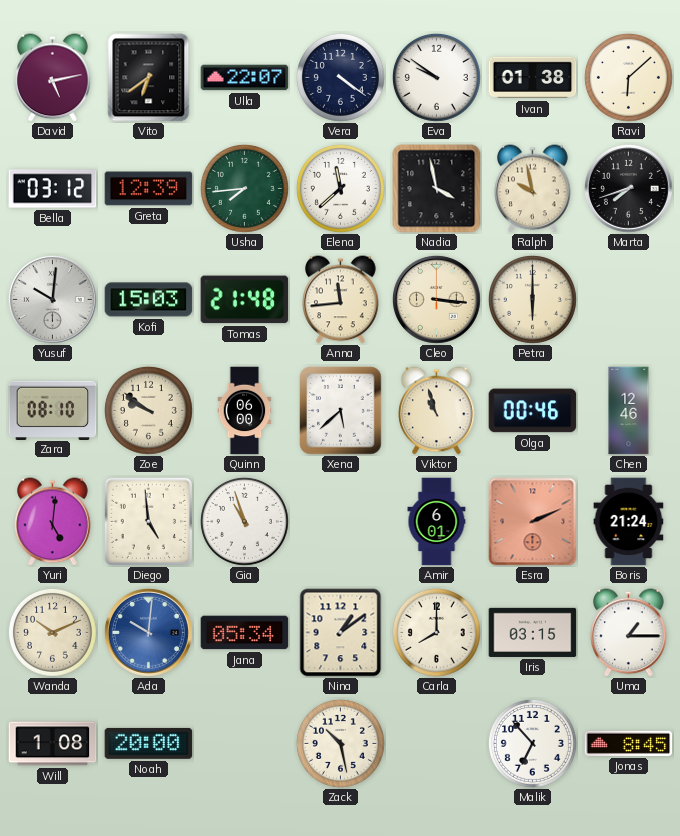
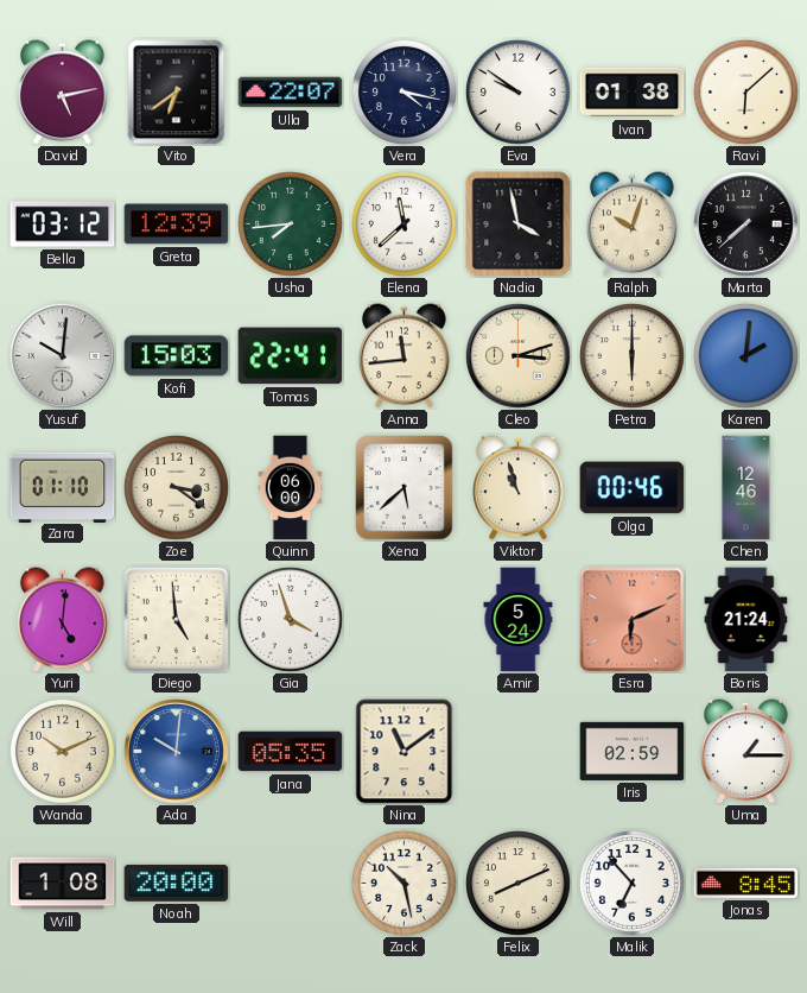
Vera: 4:21 -> 4:17 (403, 91)
Ralph: 9:58 -> 10:03 (633, 224)
Marta: 7:42 -> 7:38 (745, 223)
Tomas: 21:48 -> 22:41 (291, 356)
Cleo: 3:16 -> 3:12 (517, 355)
Karen: none -> 2:01 (745, 355)
Zara: 08:10 -> 01:10 (63, 487)
Zoe: 9:51 -> 3:21 (176, 487)
Gia: 10:57 -> 3:57 (290, 619)
Amir: 6:01 -> 5:24 (519, 620)
Esra: 2:11 -> 6:11 (633, 620)
Jana: 05:34 -> 05:35 (291, 752)
Nina: 1:09 -> 11:09 (405, 752)
Carla: 8:00 -> none (436, 632)
Iris: 03:15 -> 02:59 (633, 751)
Felix: none -> 8:11 (517, 883)
